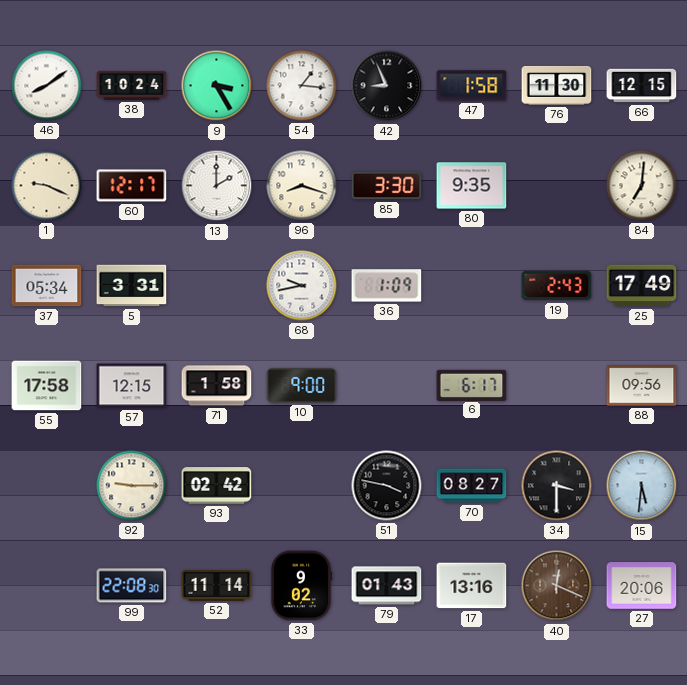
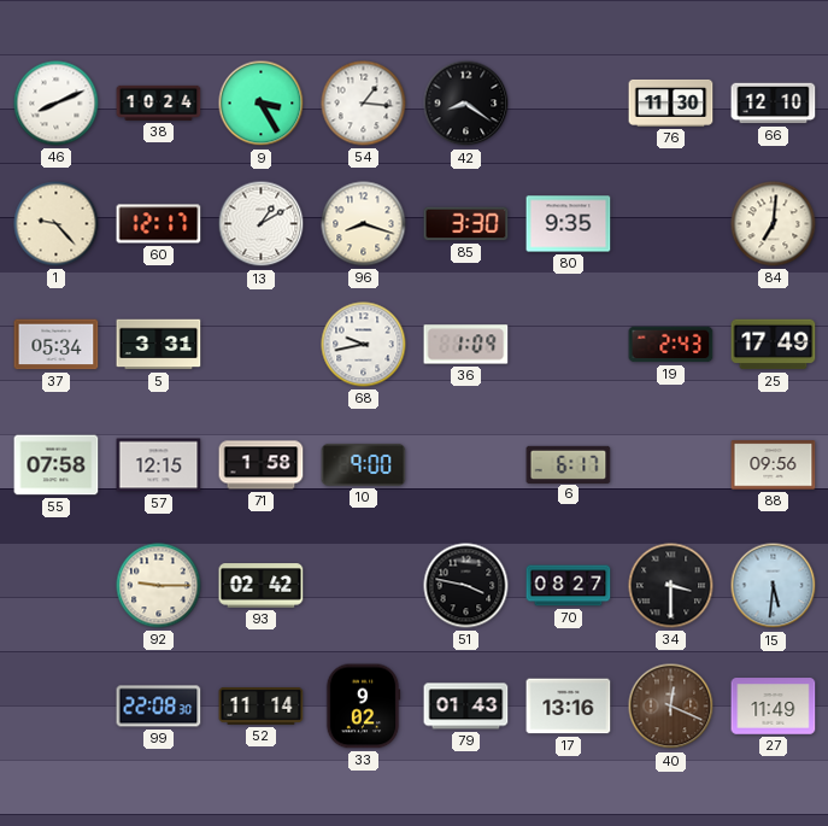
46: 8:09 -> 8:11 (57, 104)
42: 8:56 -> 8:21 (466, 104)
47: 1:58 -> none (472, 86)
66: 12:15 -> 12:10 (774, 104)
1: 9:19 -> 9:23 (57, 224)
13: 2:00 -> 1:10 (262, 224)
55: 17:58 -> 07:58 (57, 465)
27: 20:06 -> 11:49 (774, 707)
